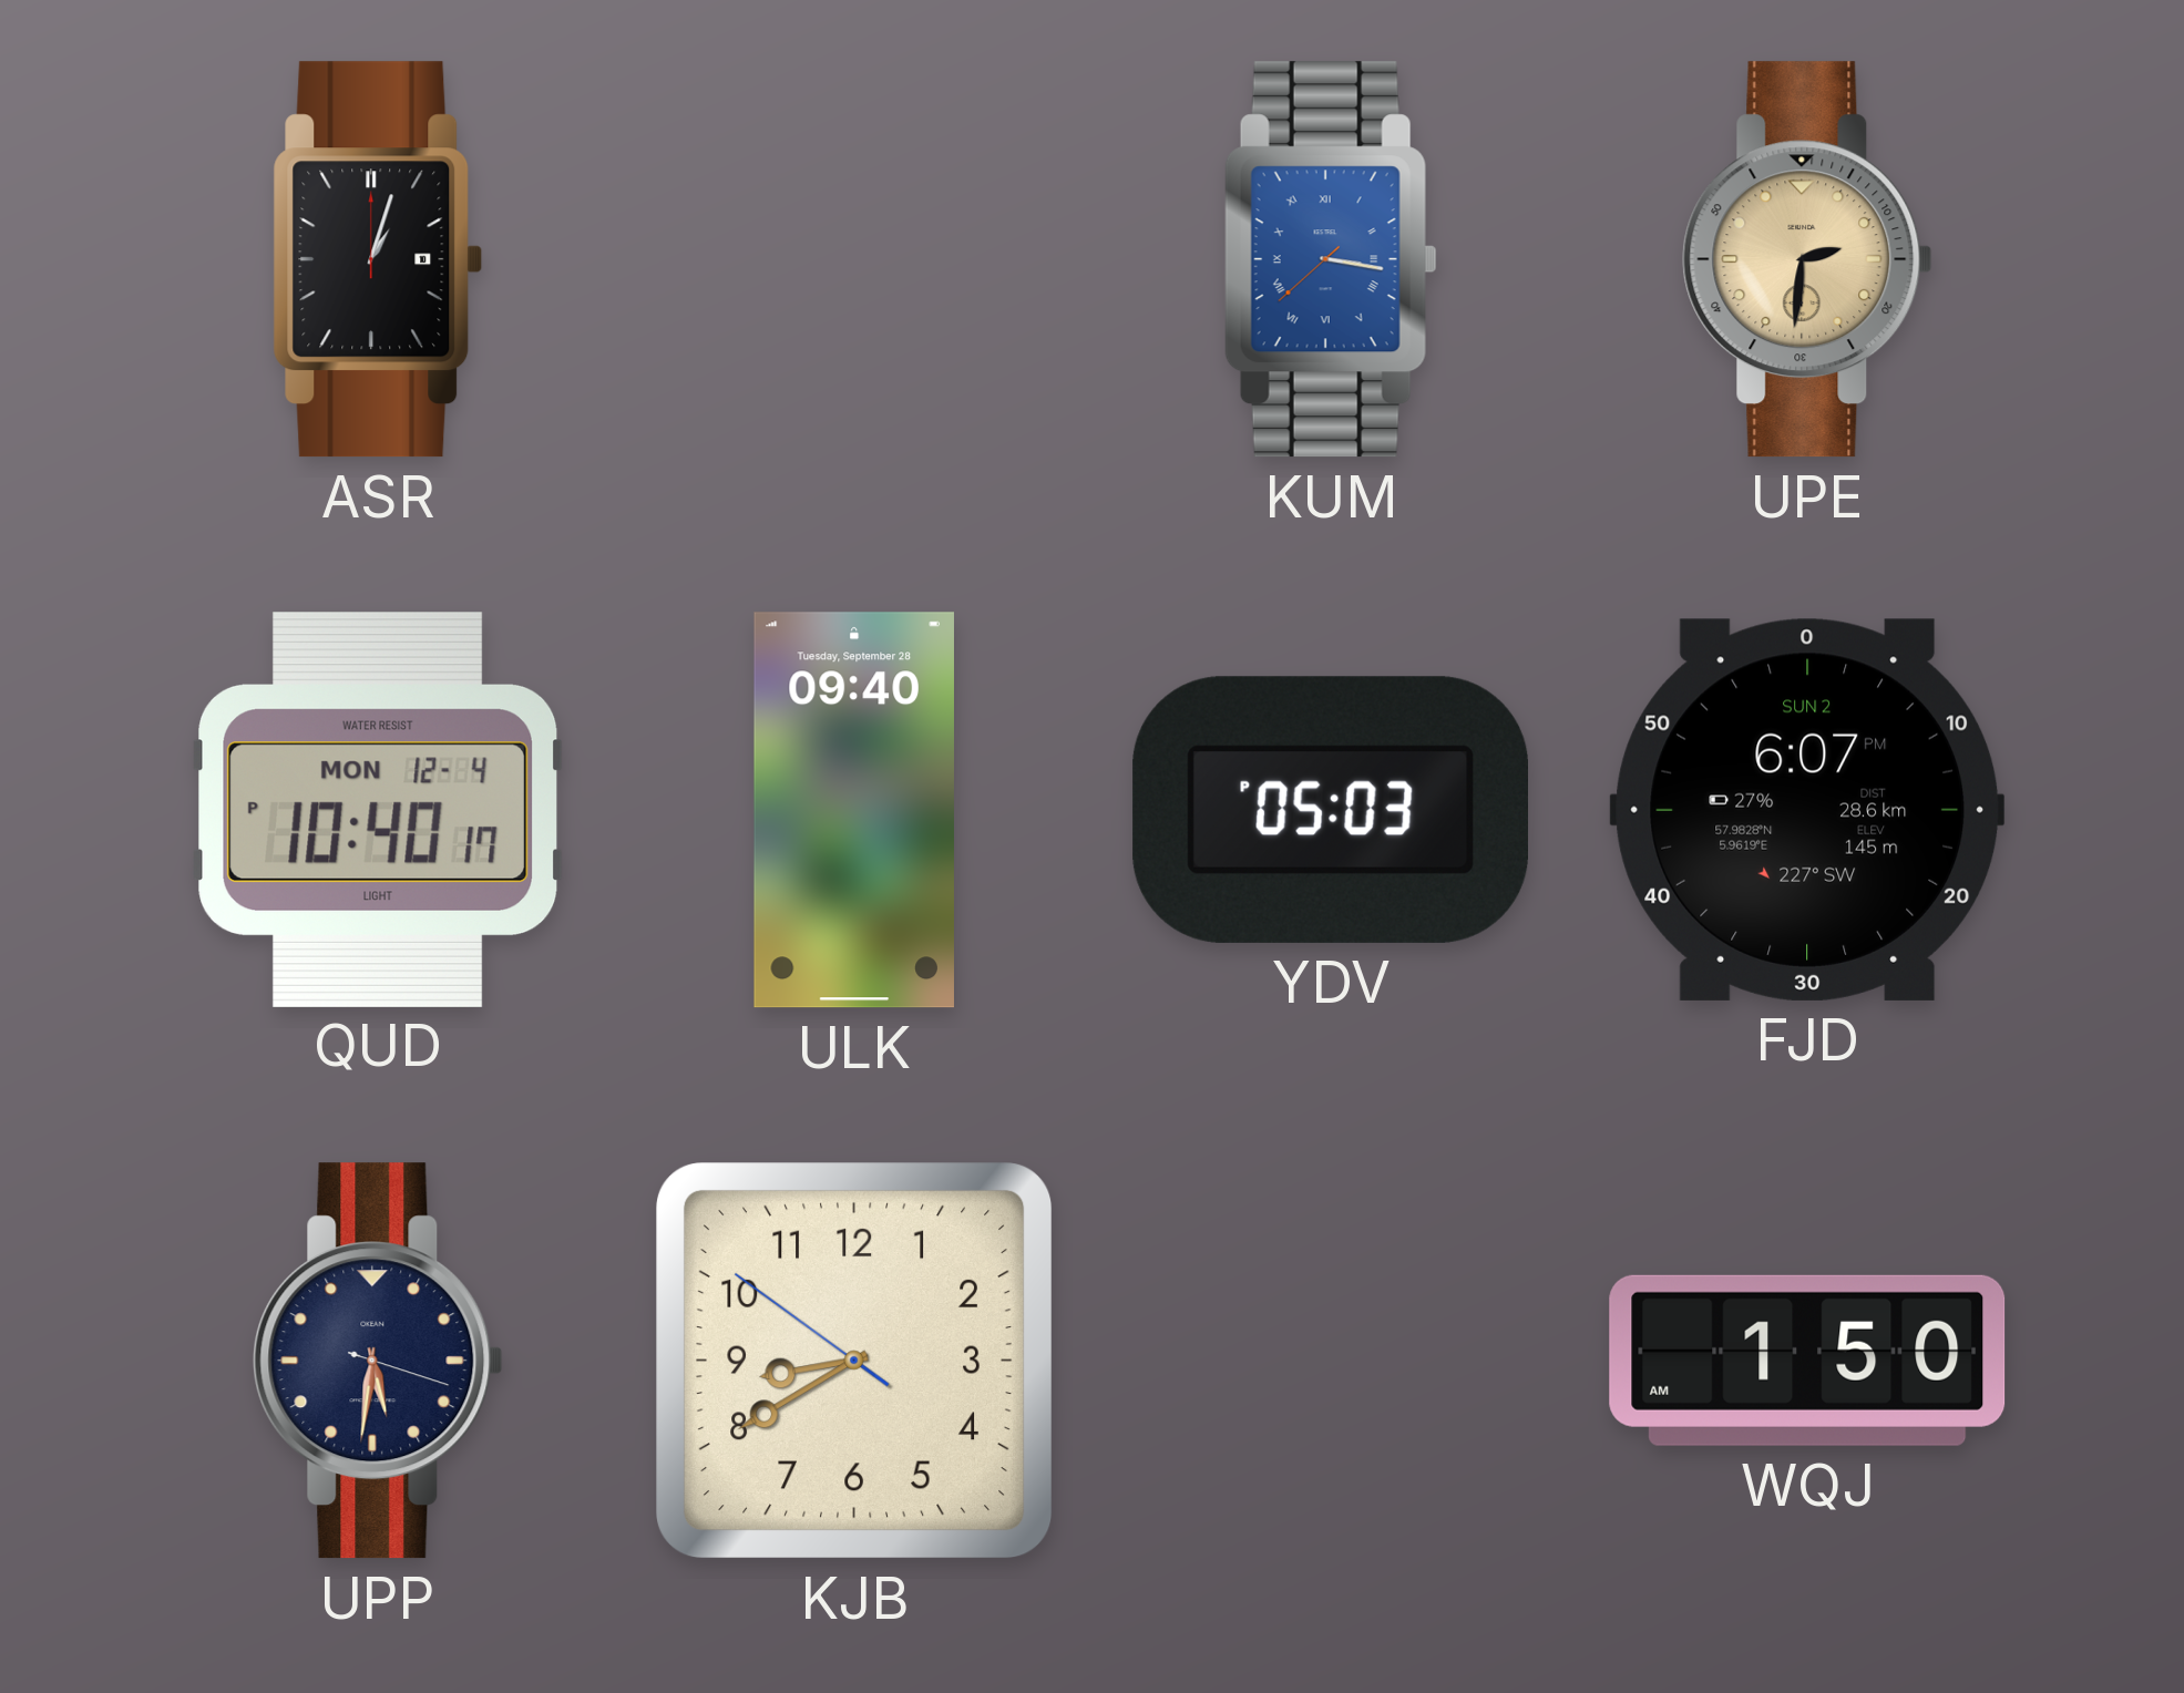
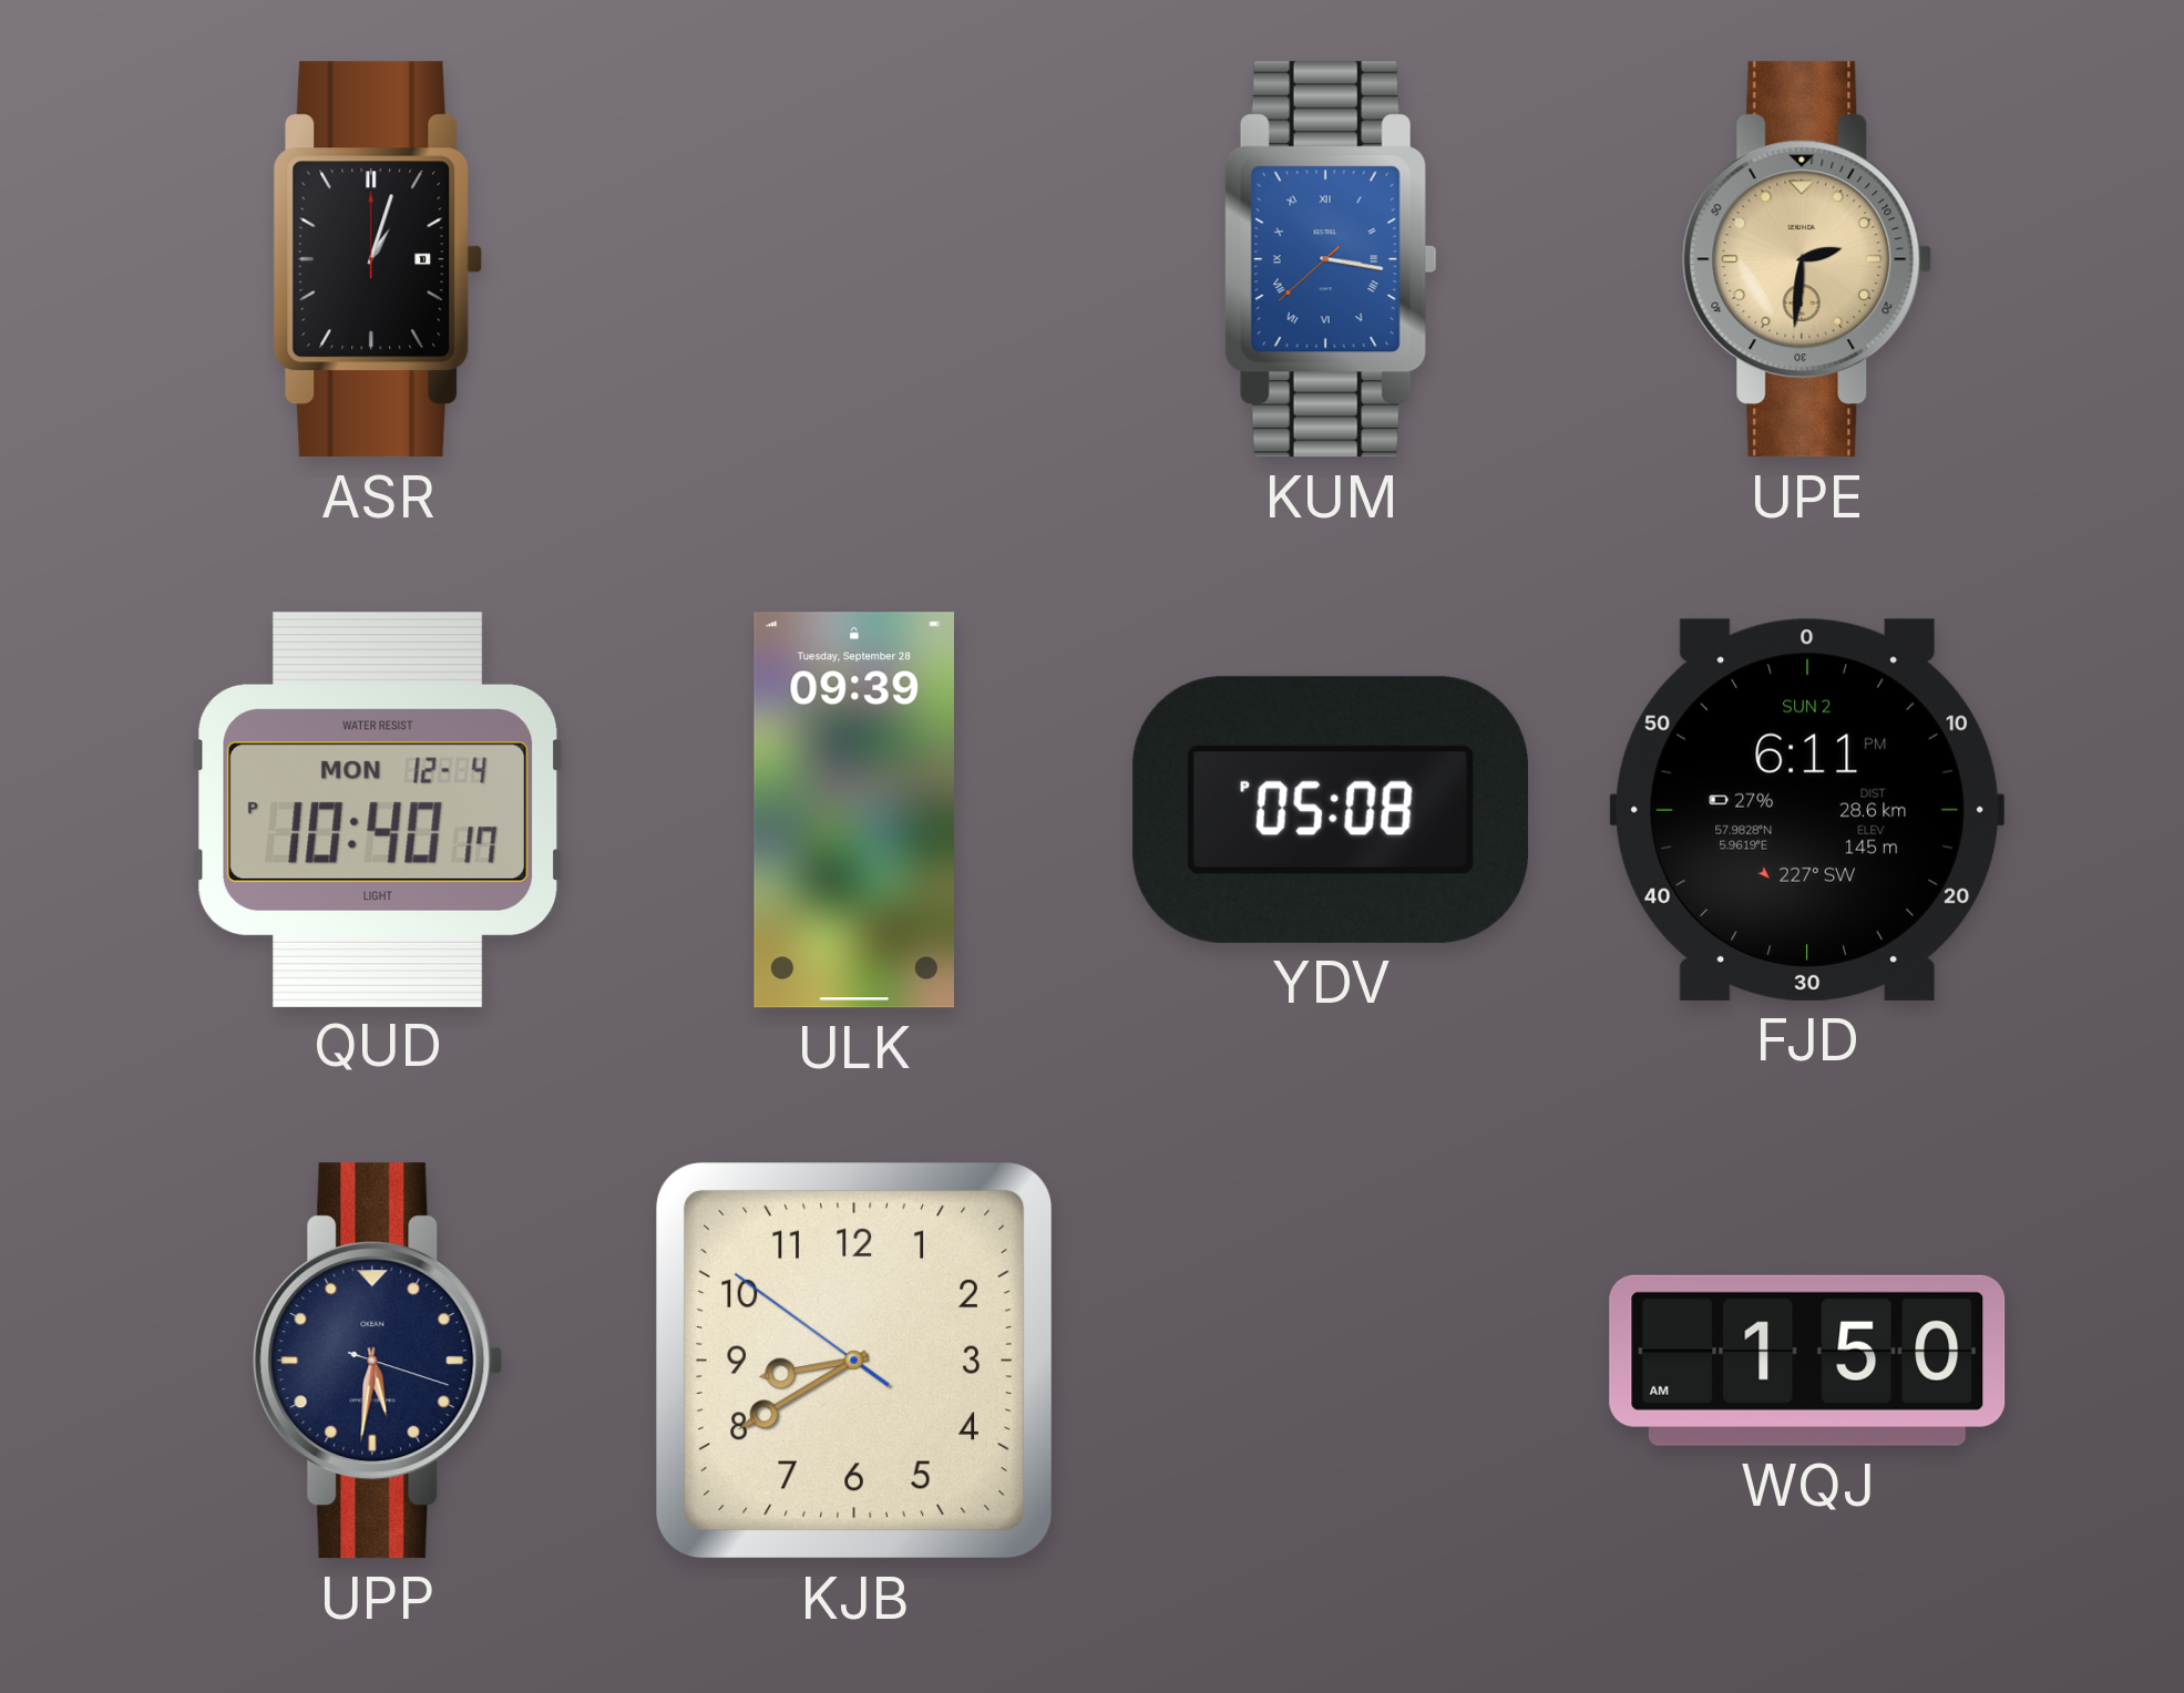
ULK: 09:40 -> 09:39 (854, 810)
YDV: 05:03 -> 05:08 (1330, 810)
FJD: 6:07 -> 6:11 (1807, 810)
